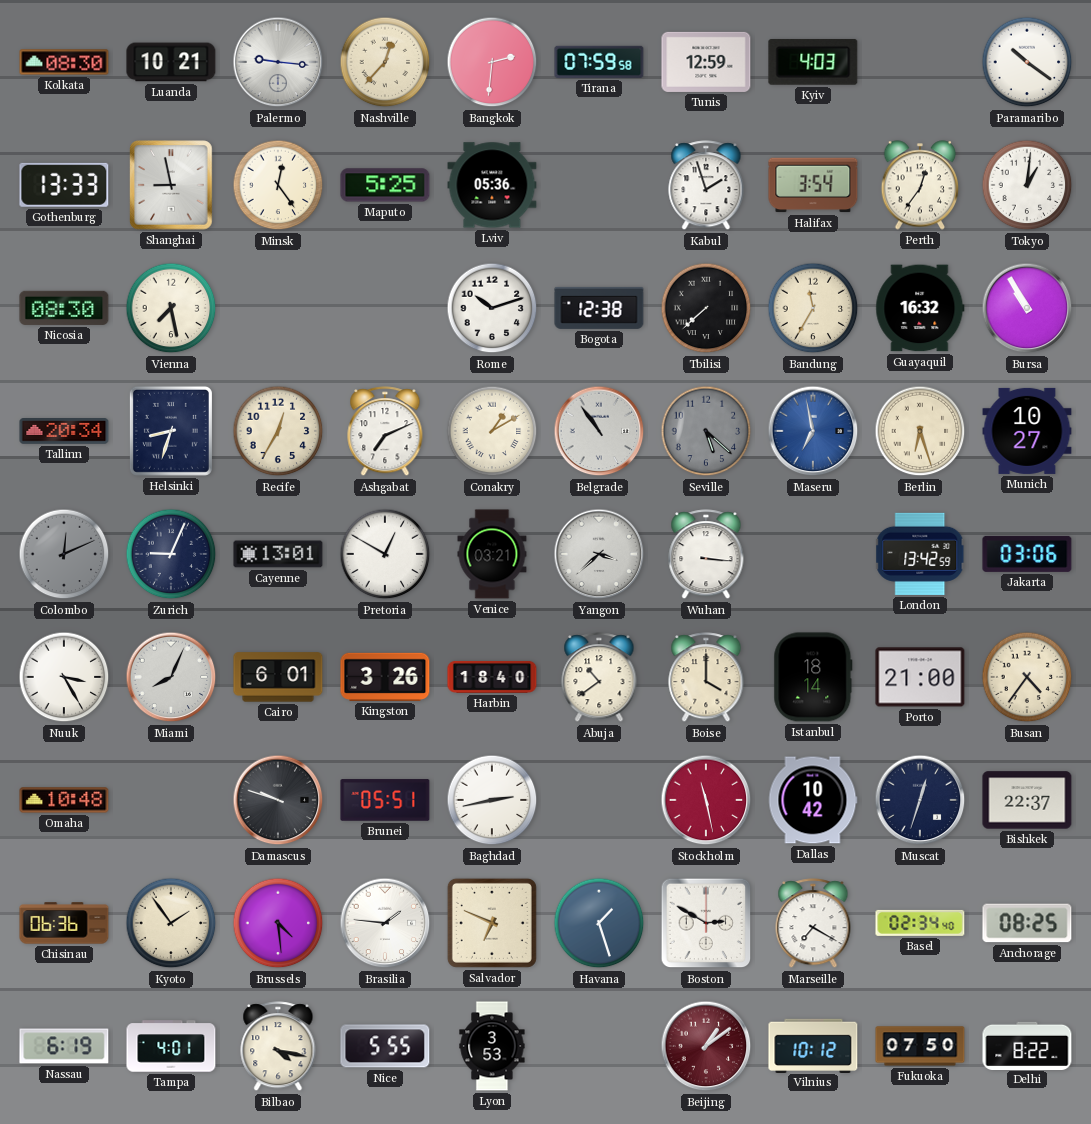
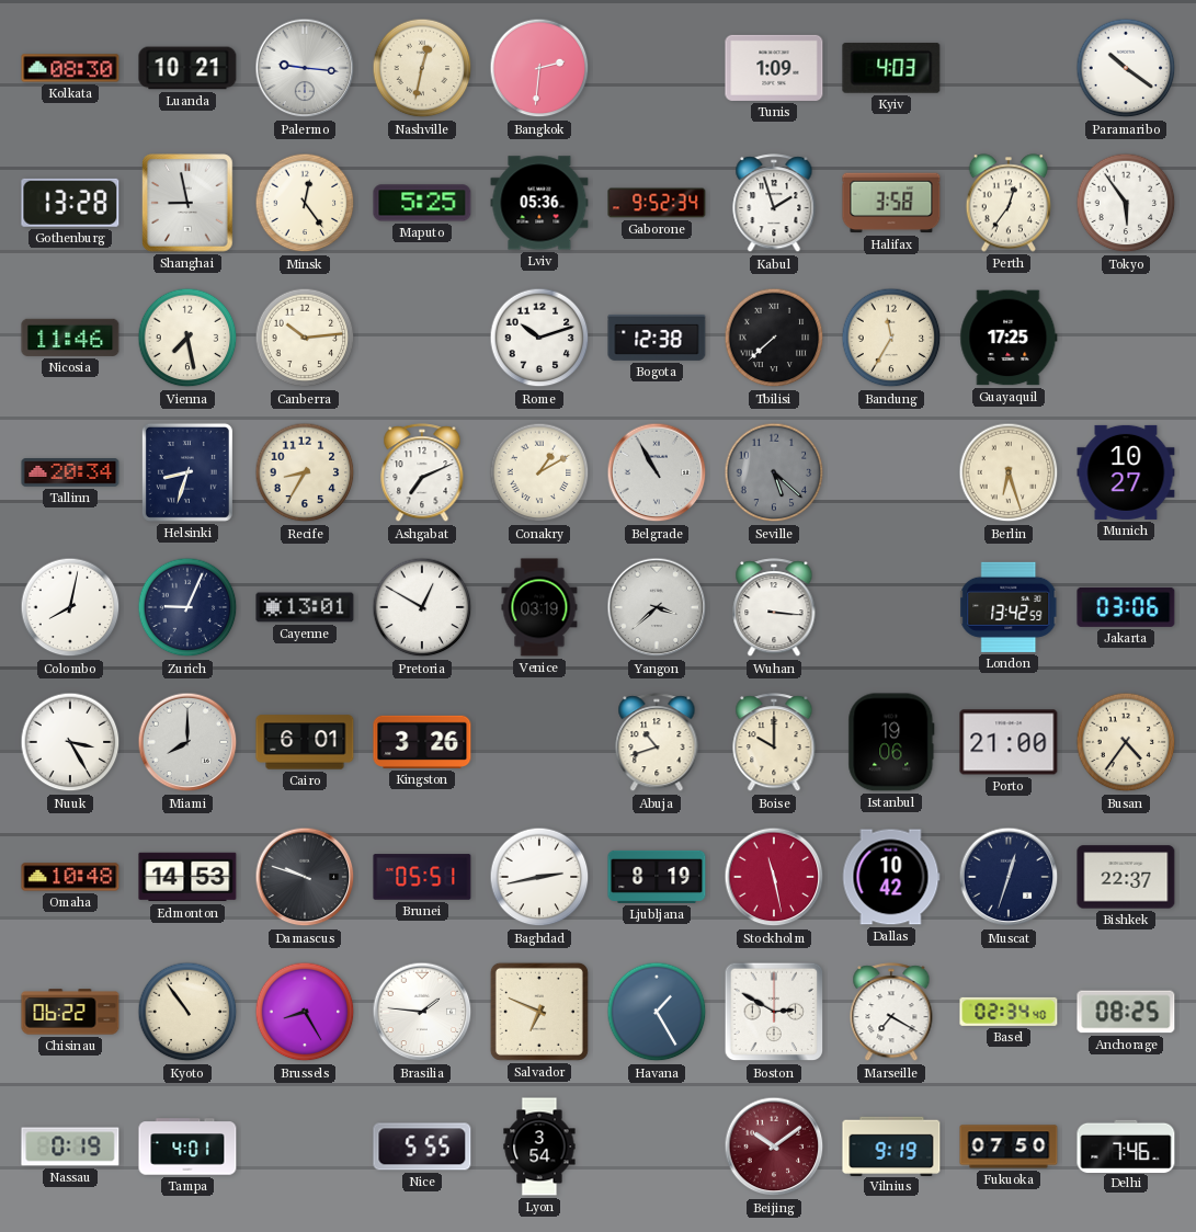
Nashville: 12:37 -> 12:32 (422, 68)
Tirana: 07:59 -> none (599, 62)
Tunis: 12:59 -> 1:09 (774, 68)
Gothenburg: 13:33 -> 13:28 (70, 203)
Gaborone: none -> 9:52 (657, 203)
Halifax: 3:54 -> 3:58 (891, 203)
Tokyo: 1:01 -> 5:54 (1126, 203)
Nicosia: 08:30 -> 11:46 (70, 338)
Canberra: none -> 10:14 (305, 338)
Guayaquil: 16:32 -> 17:25 (1009, 338)
Bursa: 10:55 -> none (1027, 308)
Recife: 12:35 -> 8:35 (305, 472)
Belgrade: 10:54 -> 10:55 (657, 472)
Maseru: 6:58 -> none (813, 431)
Colombo: 12:11 -> 8:02 (70, 607)
Colombo dial: grey -> white (70, 607)
Venice: 03:21 -> 03:19 (539, 607)
Miami: 8:04 -> 8:00 (187, 742)
Harbin: 18:40 -> none (492, 677)
Abuja: 10:39 -> 10:42 (657, 743)
Boise: 4:00 -> 10:00 (774, 743)
Istanbul: 18:14 -> 19:06 (891, 742)
Edmonton: none -> 14:53 (187, 877)
Ljubljana: none -> 8:19 (657, 877)
Chisinau: 06:36 -> 06:22 (70, 1012)
Kyoto: 1:54 -> 10:54 (187, 1012)
Brussels: 4:29 -> 8:25 (305, 1012)
Havana: 1:27 -> 1:25 (657, 1012)
Nassau: 6:19 -> 0:19 (70, 1147)
Bilbao: 4:17 -> none (278, 1047)
Lyon: 3:53 -> 3:54 (539, 1147)
Beijing: 1:09 -> 10:09 (774, 1147)
Vilnius: 10:12 -> 9:19 (891, 1145)
Delhi: 8:22 -> 7:46 (1126, 1145)
